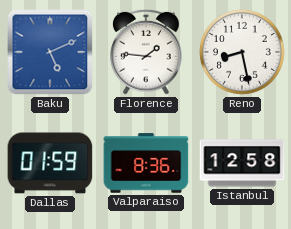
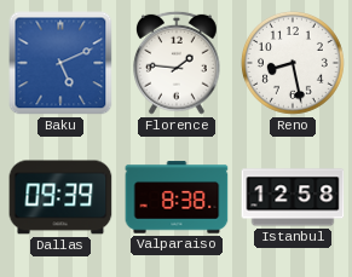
Dallas: 01:59 -> 09:39 (60, 197)
Valparaiso: 8:36 -> 8:38 (177, 197)
